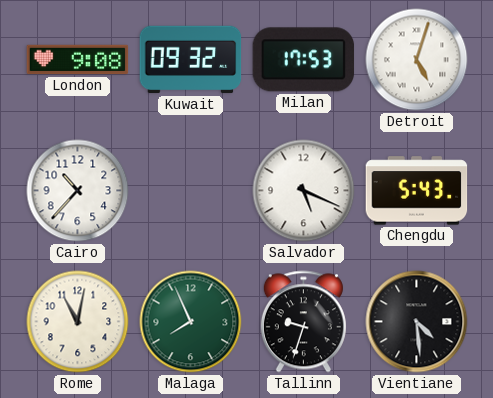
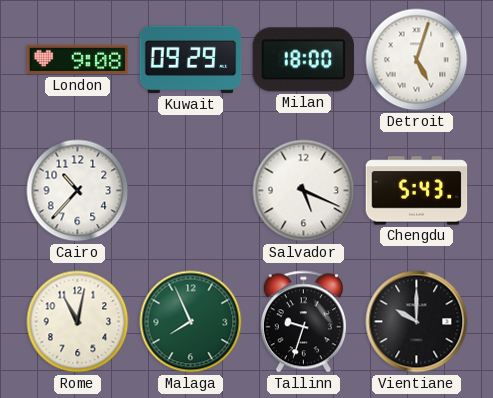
Kuwait: 09:32 -> 09:29 (191, 60)
Milan: 17:53 -> 18:00 (304, 60)
Vientiane: 4:29 -> 10:00 (417, 322)
